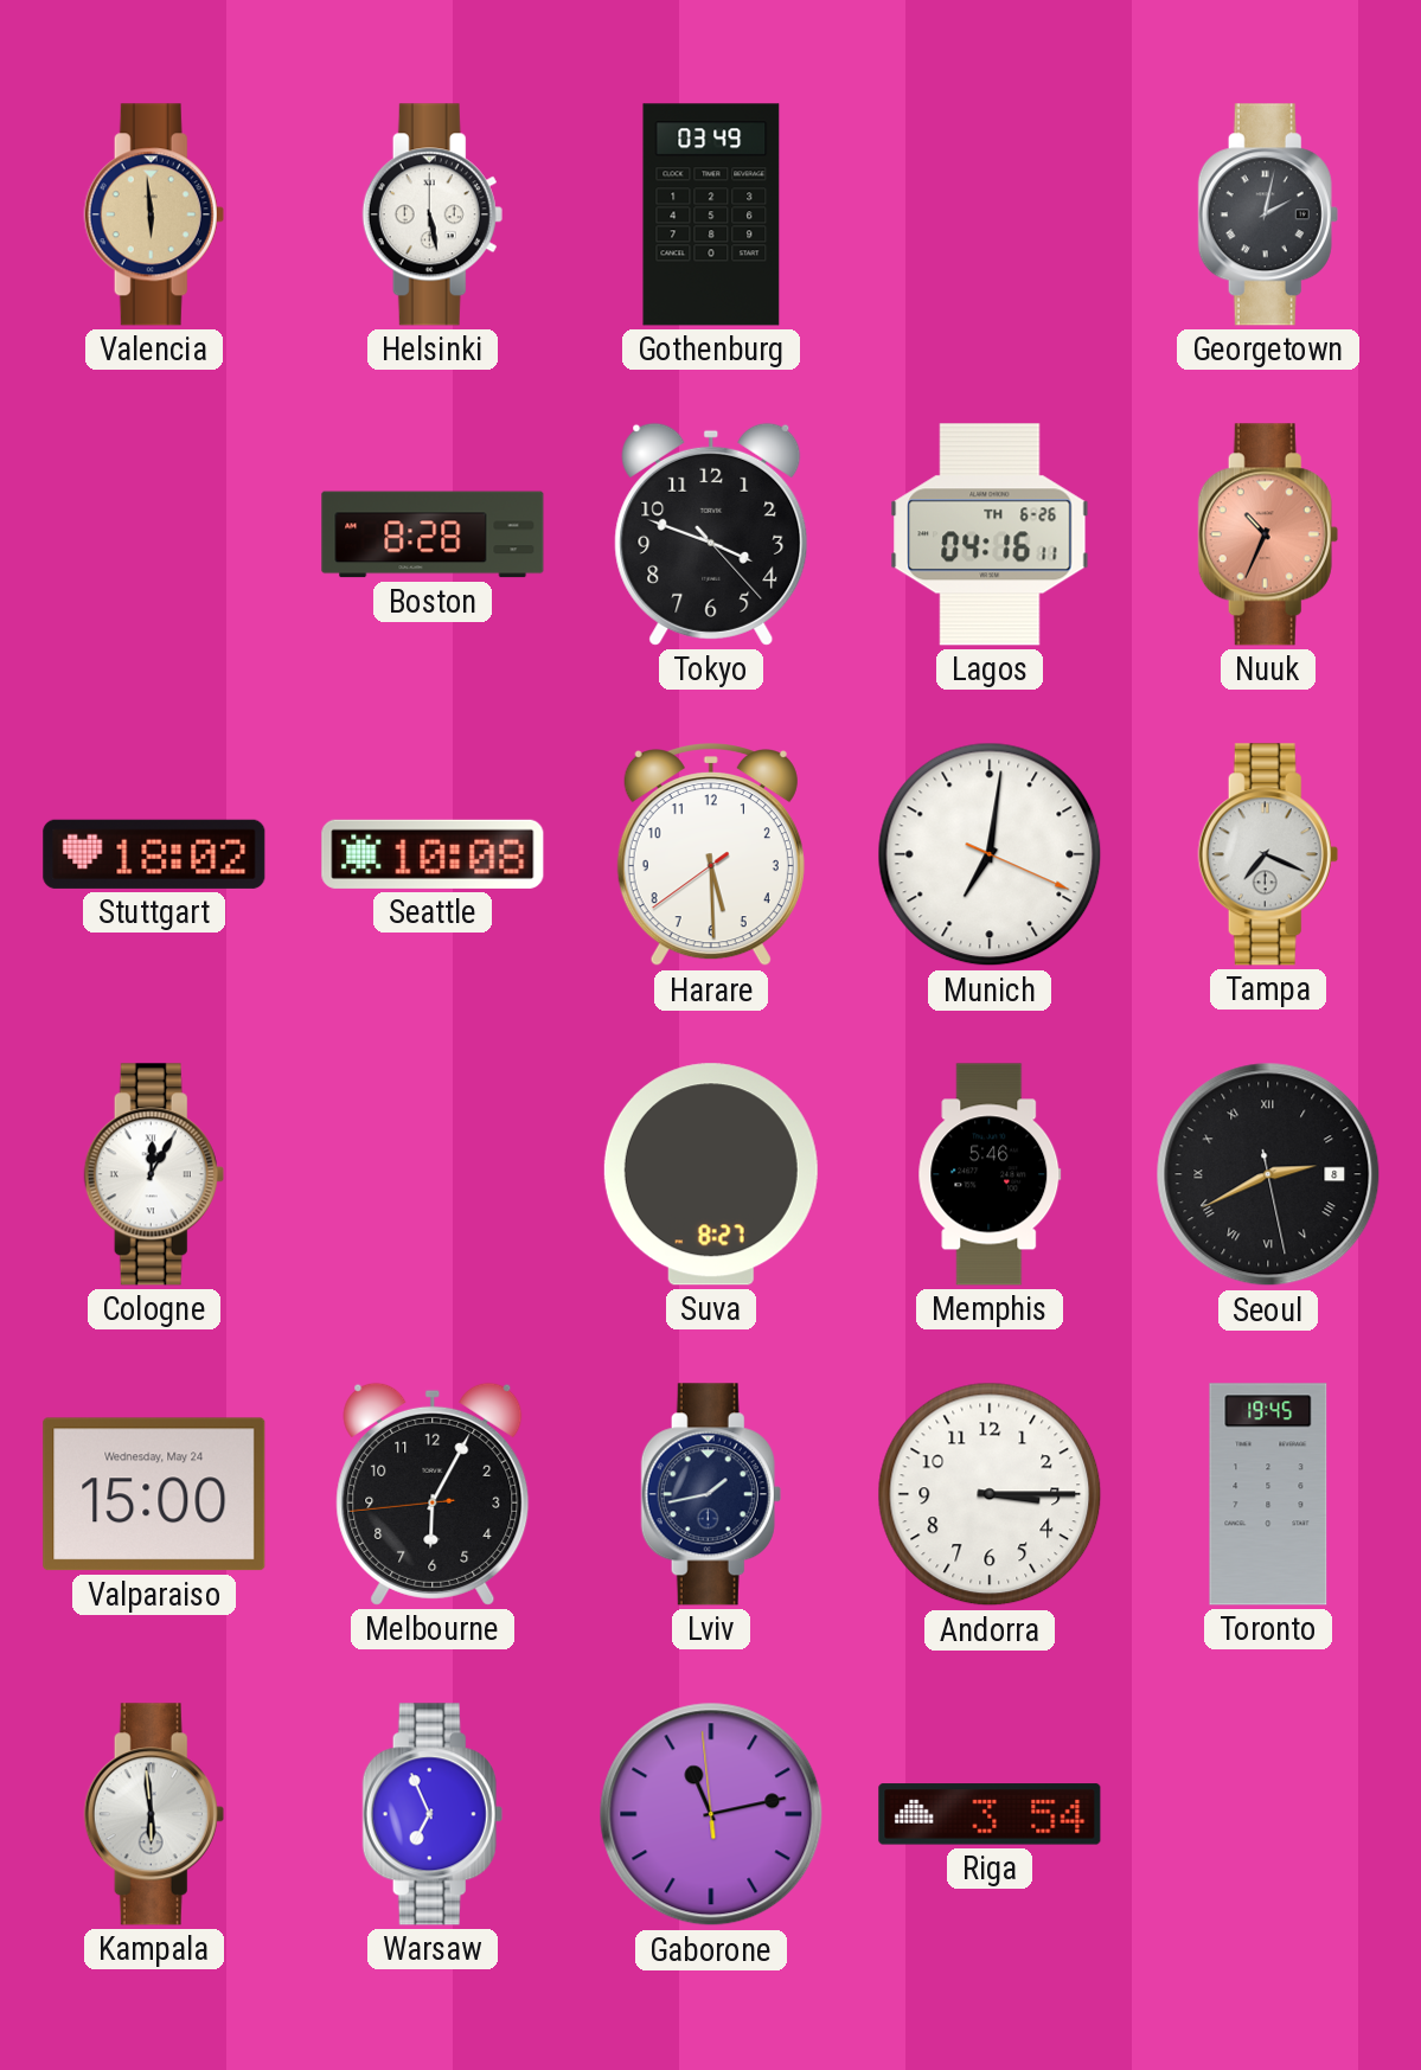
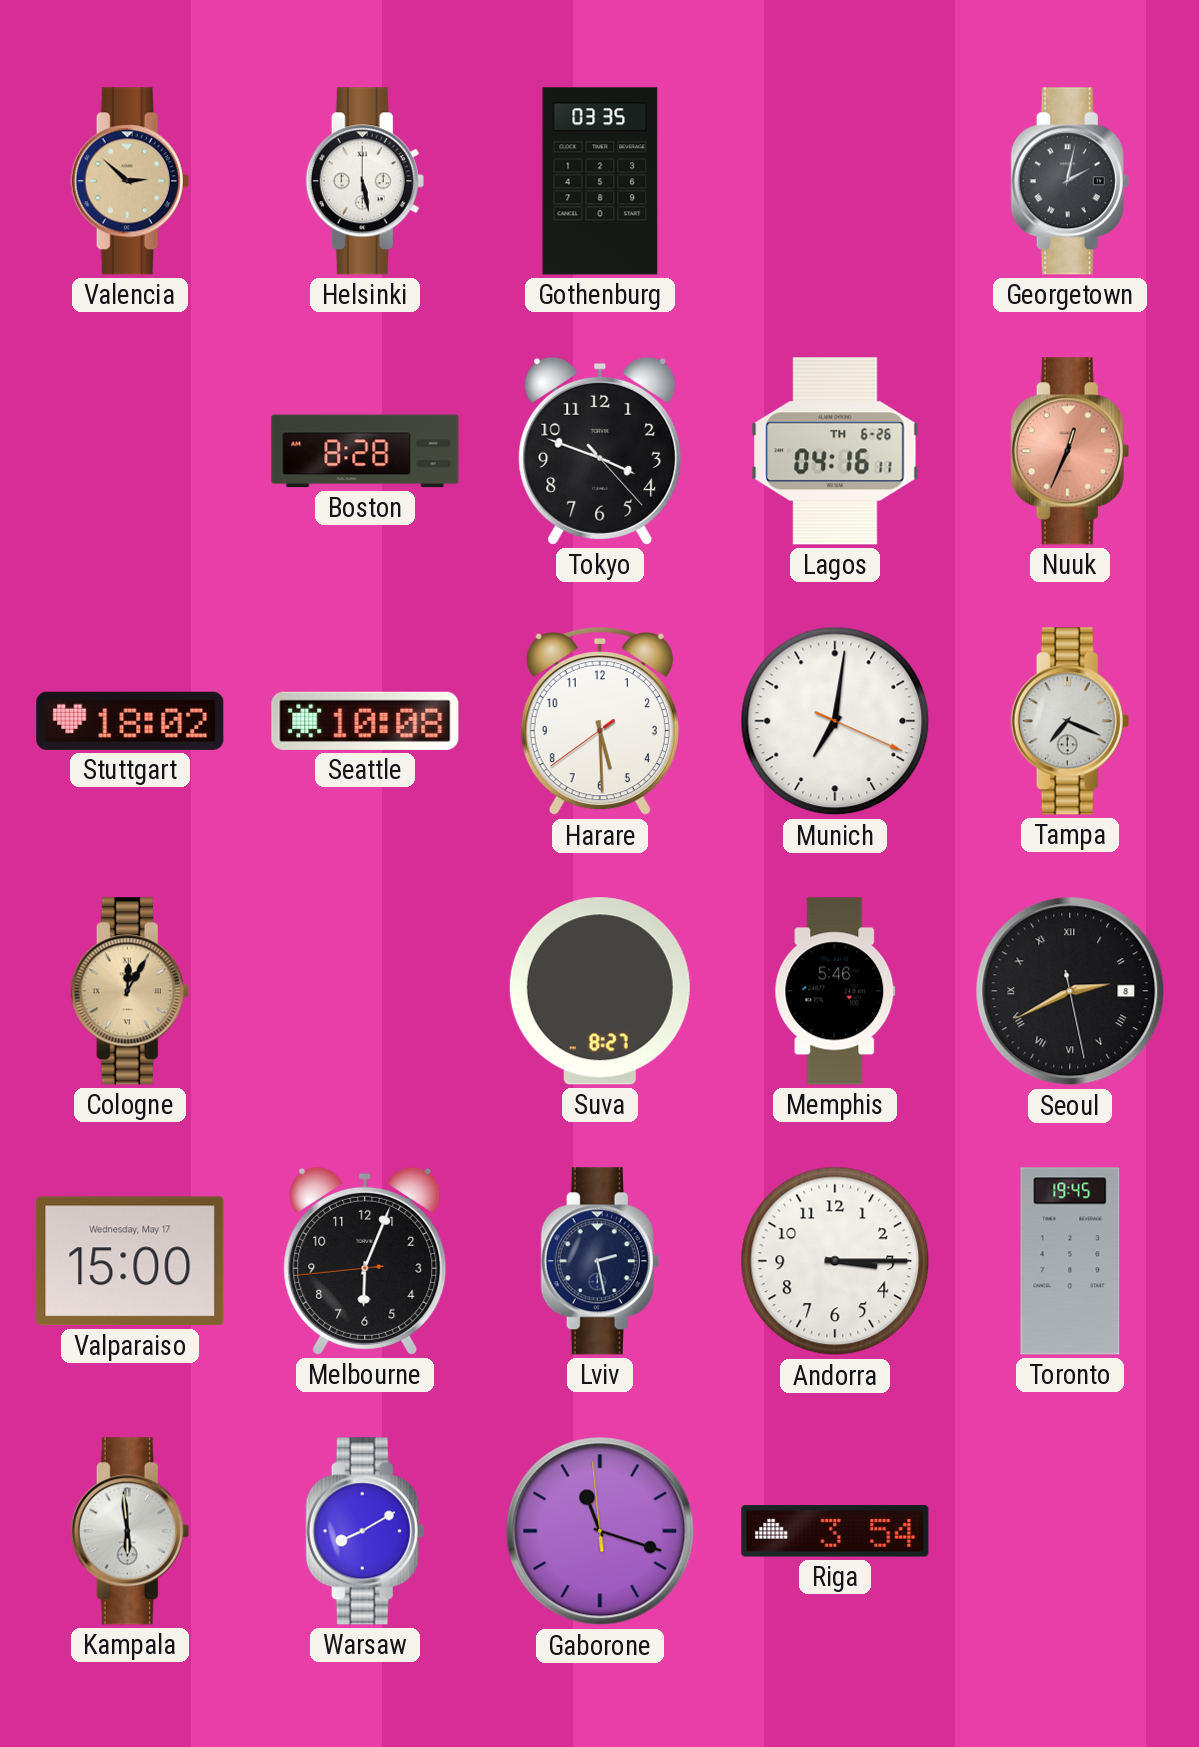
Valencia: 5:59 -> 2:52 (130, 181)
Gothenburg: 03:49 -> 03:35 (600, 181)
Nuuk: 10:34 -> 12:34 (1070, 451)
Cologne dial: white -> champagne (130, 991)
Valparaiso date: Wednesday, May 24 -> Wednesday, May 17 (130, 1261)
Melbourne: 6:04 -> 6:03 (365, 1261)
Lviv: 1:43 -> 2:28 (600, 1261)
Warsaw: 6:56 -> 8:10 (365, 1531)
Gaborone: 11:12 -> 11:17 (600, 1531)
